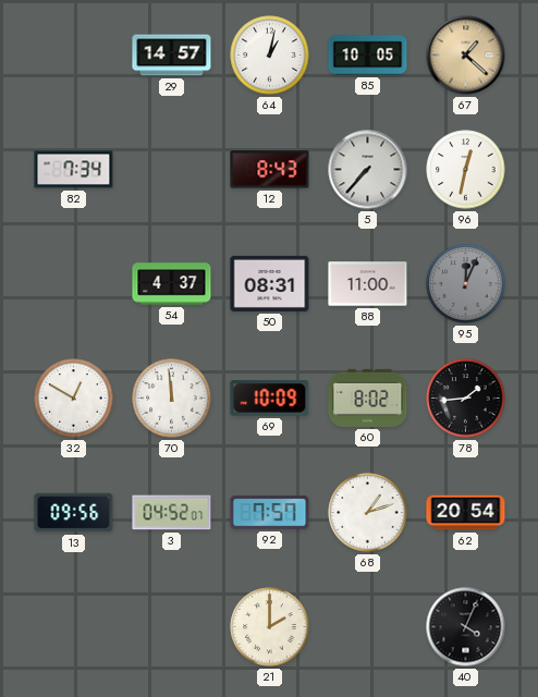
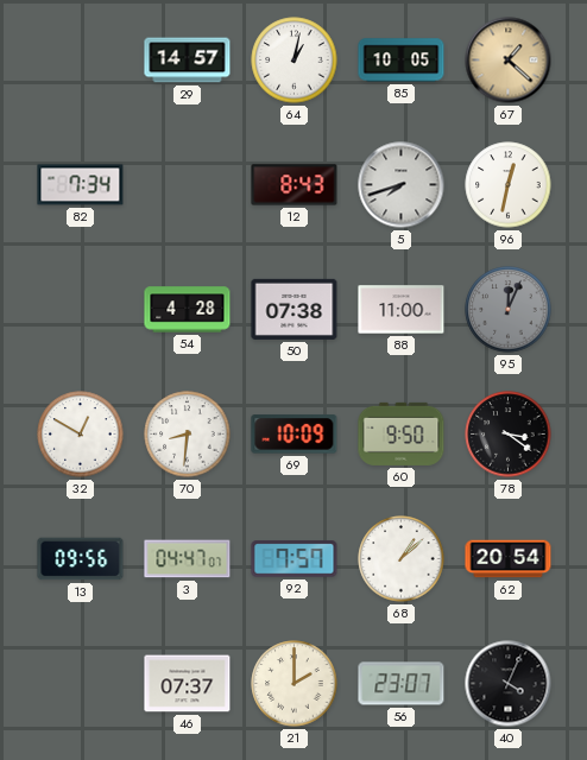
5: 7:37 -> 7:42 (402, 185)
54: 4:37 -> 4:28 (188, 310)
50: 08:31 -> 07:38 (295, 309)
70: 11:59 -> 8:31 (188, 435)
60: 8:02 -> 9:50 (402, 433)
78: 1:44 -> 3:21 (509, 435)
3: 04:52 -> 04:47 (188, 559)
68: 1:12 -> 1:08 (402, 559)
46: none -> 07:37 (188, 684)
56: none -> 23:07 (402, 684)
